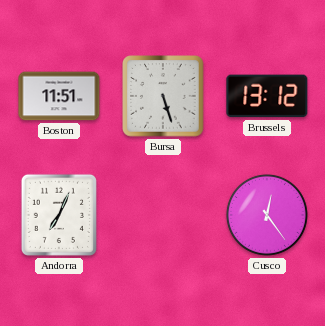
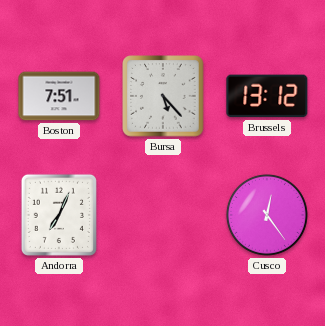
Boston: 11:51 -> 7:51 (59, 96)
Bursa: 5:27 -> 5:23 (163, 96)
